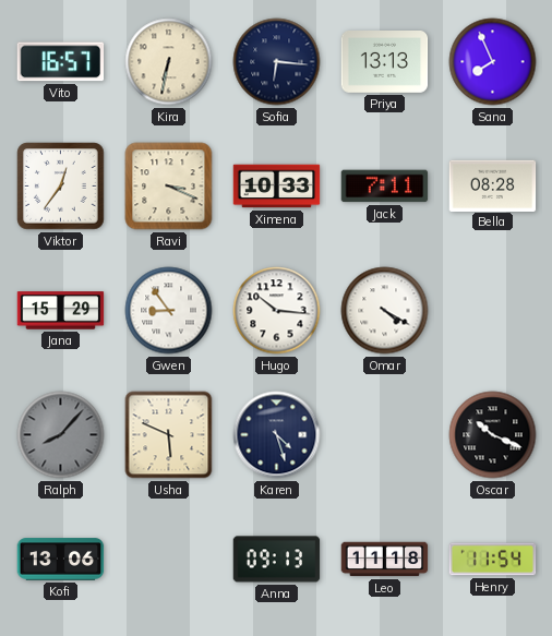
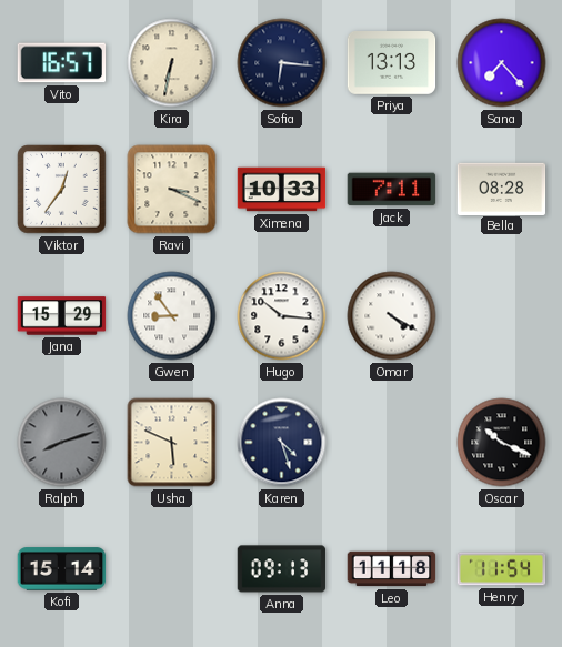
Sana: 7:56 -> 7:23 (502, 63)
Ralph: 8:07 -> 8:12 (62, 443)
Kofi: 13:06 -> 15:14 (62, 569)
